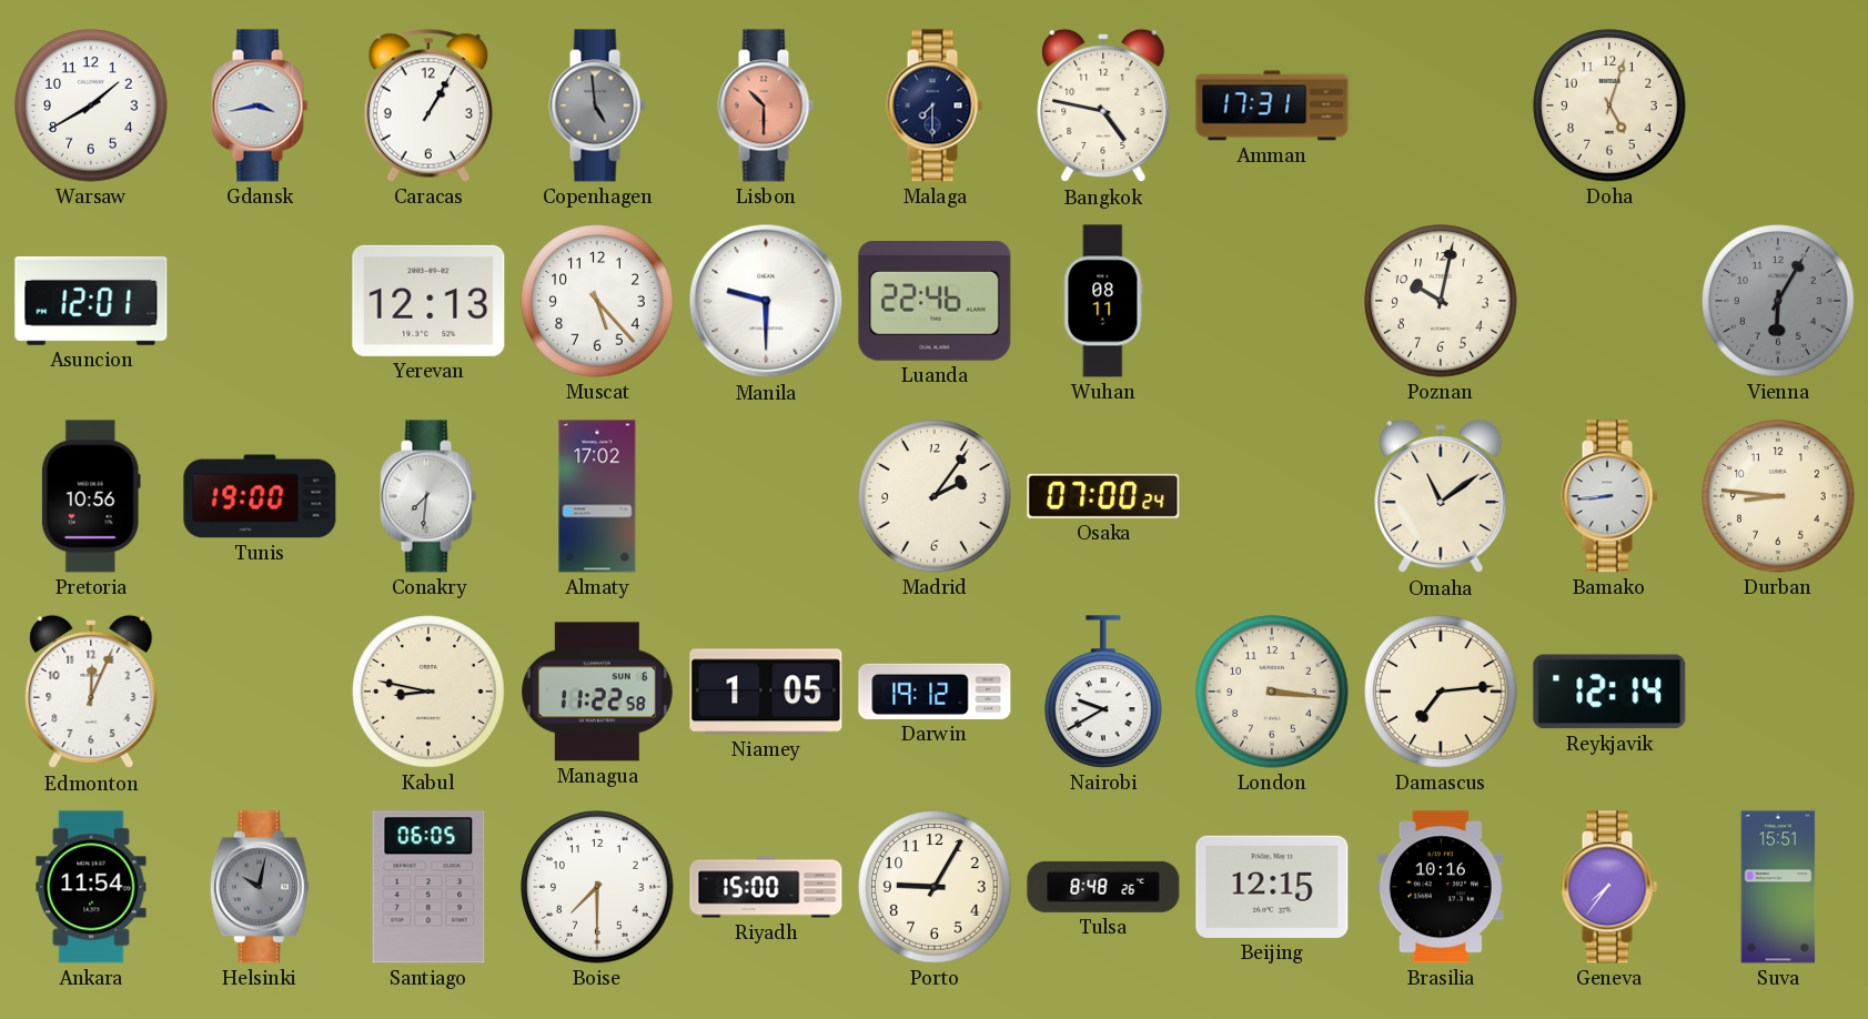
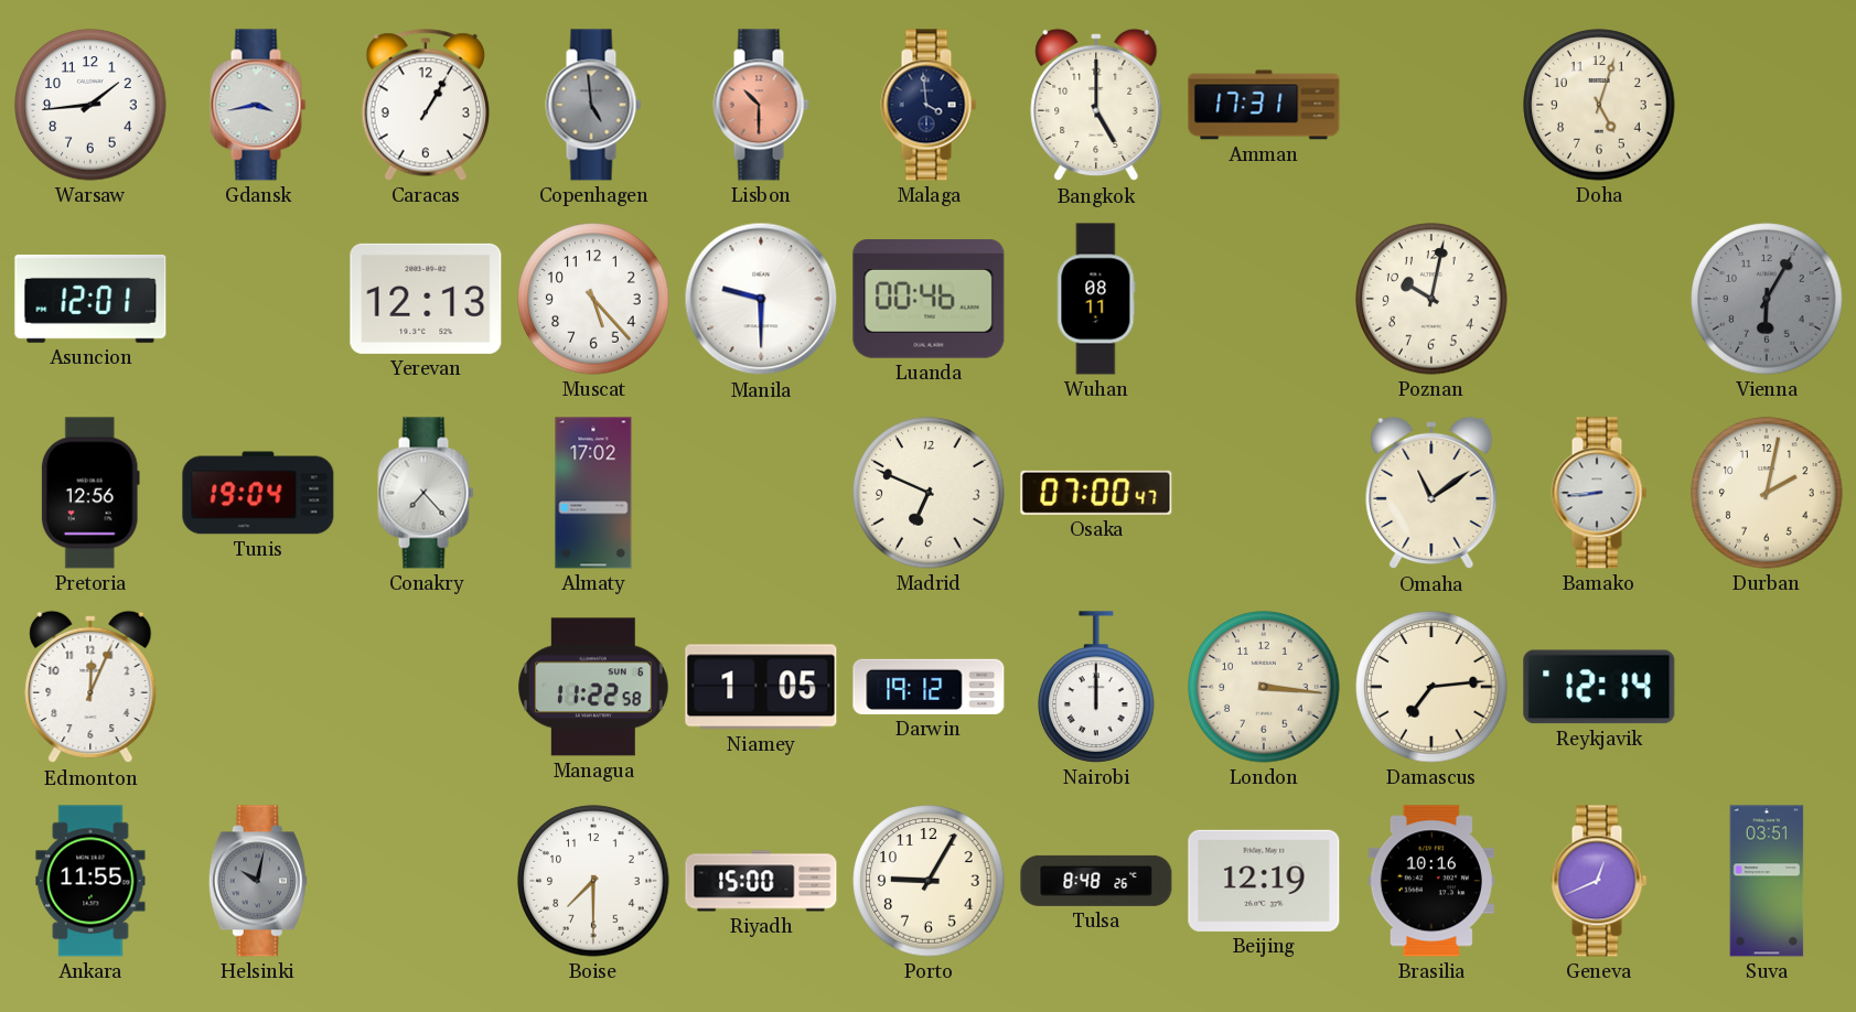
Warsaw: 1:40 -> 1:44 (90, 105)
Malaga: 7:30 -> 3:59 (929, 105)
Bangkok: 4:47 -> 5:00 (1096, 105)
Luanda: 22:46 -> 00:46 (929, 299)
Pretoria: 10:56 -> 12:56 (90, 493)
Tunis: 19:00 -> 19:04 (258, 493)
Conakry: 7:31 -> 7:23 (426, 493)
Madrid: 2:06 -> 6:49 (929, 493)
Osaka: 07:00:24 -> 07:00:47 (1096, 493)
Durban: 8:46 -> 2:02 (1767, 493)
Kabul: 8:47 -> none (428, 692)
Nairobi: 9:40 -> 12:00 (1096, 687)
Ankara: 11:54 -> 11:55 (90, 881)
Santiago: 06:05 -> none (428, 887)
Beijing: 12:15 -> 12:19 (1264, 881)
Geneva: 7:36 -> 12:41 (1599, 881)
Suva: 15:51 -> 03:51 (1767, 881)
